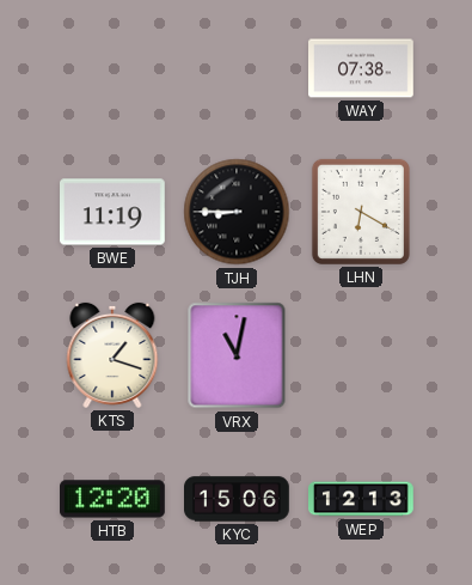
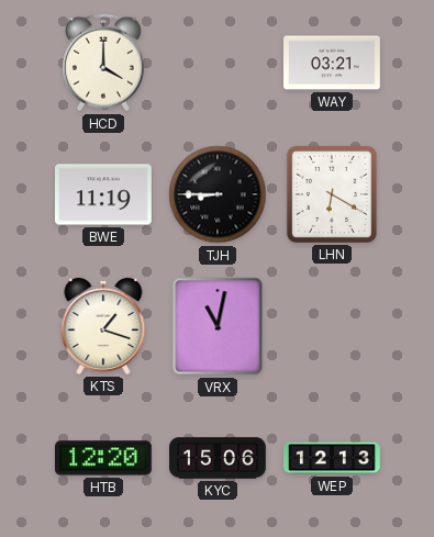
HCD: none -> 4:00 (103, 63)
WAY: 07:38 -> 03:21 (333, 63)
